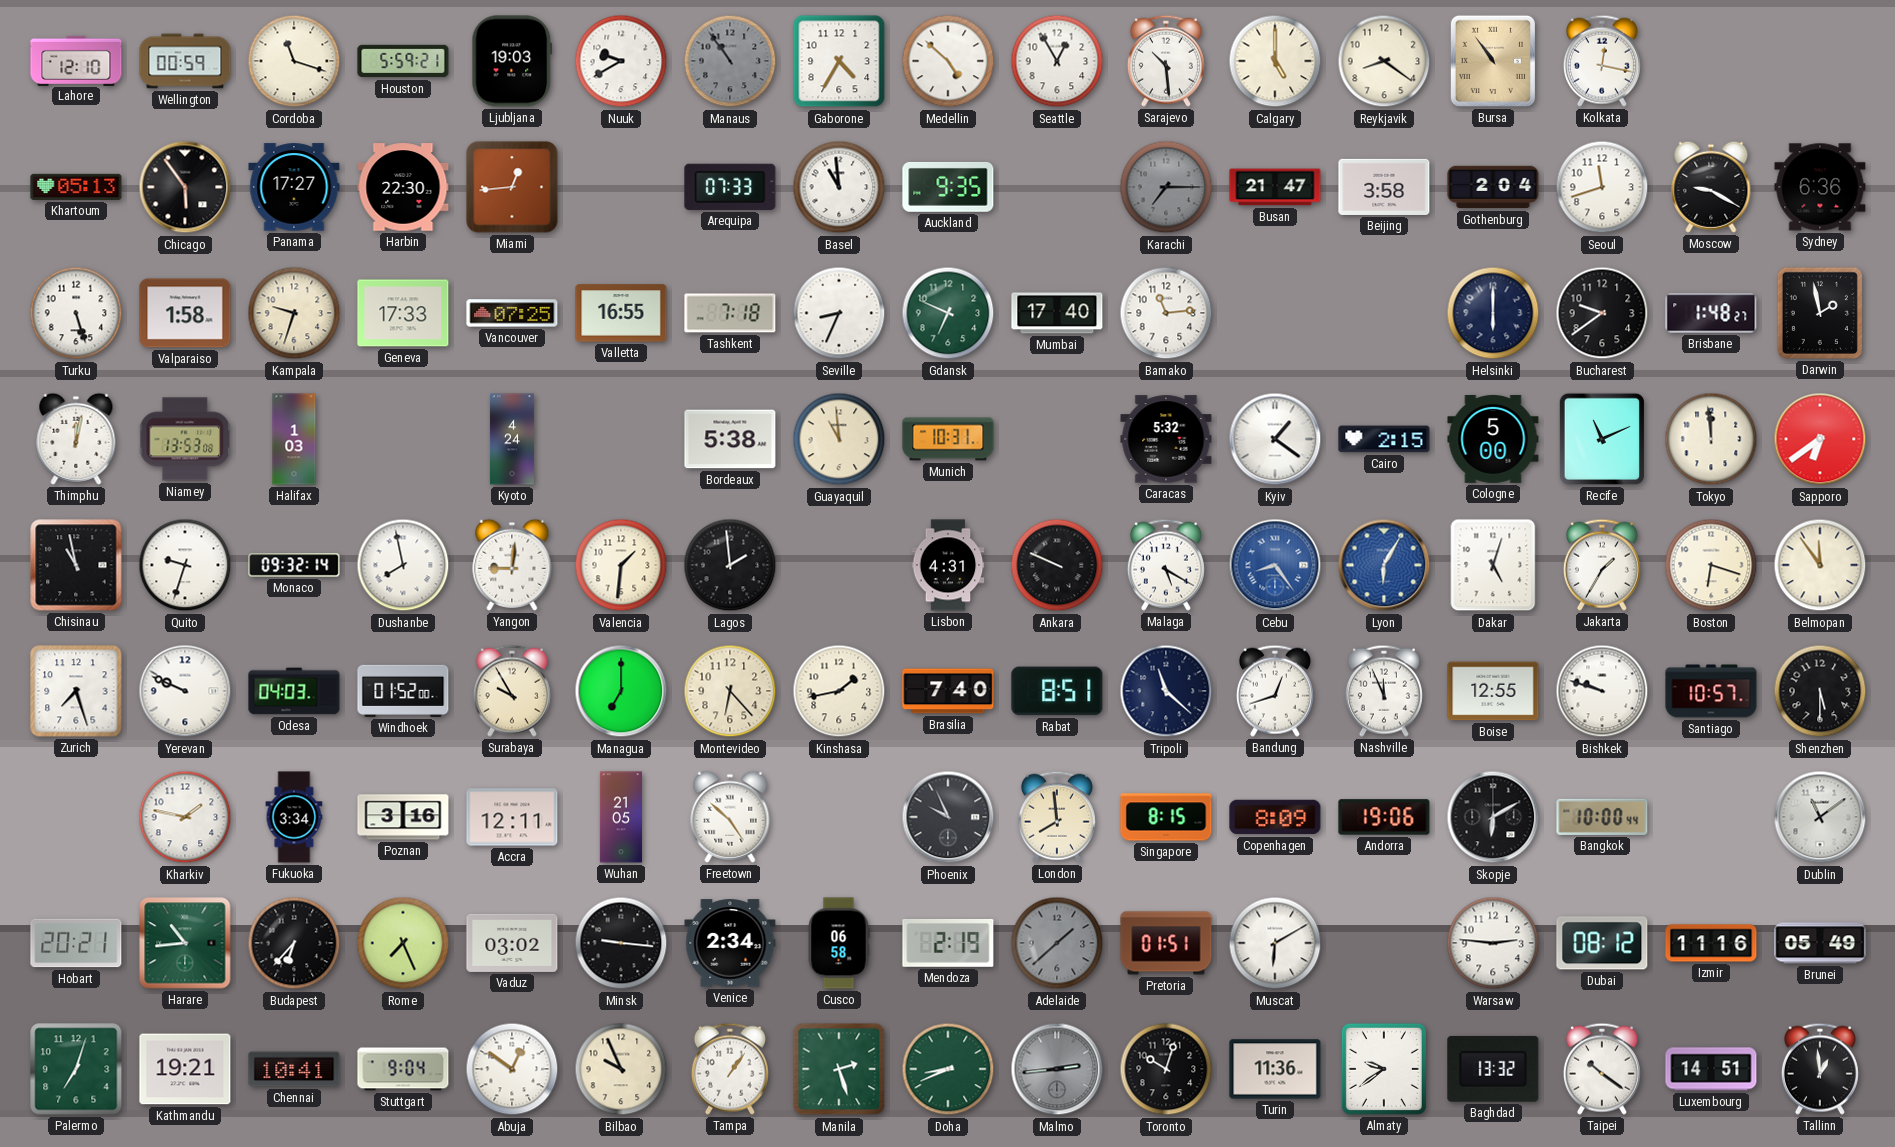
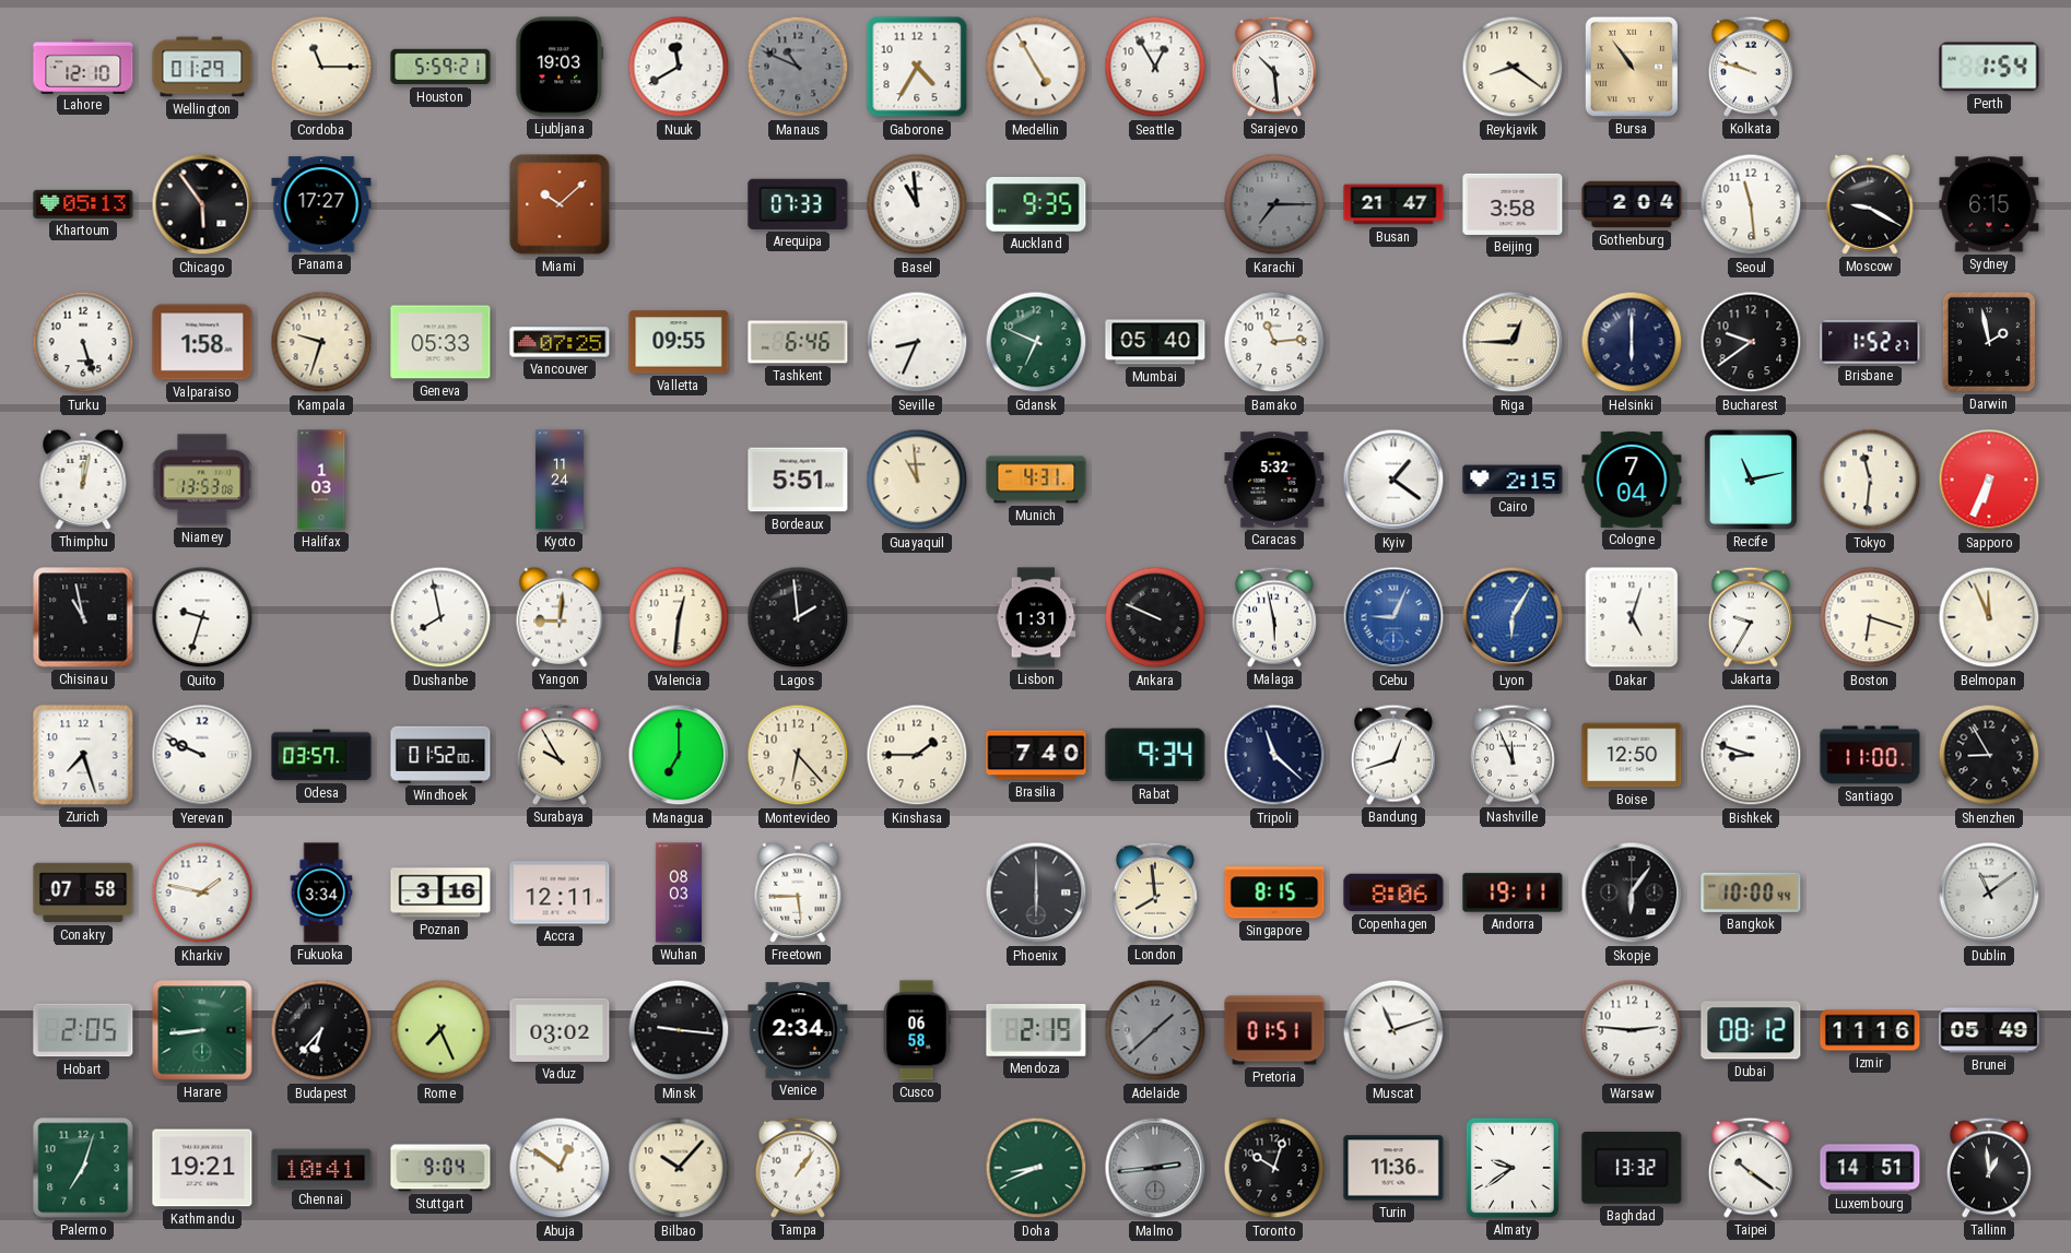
Wellington: 00:59 -> 01:29 (202, 67)
Cordoba: 11:18 -> 11:15 (321, 67)
Nuuk: 9:40 -> 11:40 (679, 67)
Manaus: 10:54 -> 10:49 (798, 67)
Medellin: 4:52 -> 4:55 (1036, 67)
Calgary: 5:00 -> none (1275, 61)
Kolkata: 12:17 -> 9:48 (1751, 67)
Perth: none -> 1:54 (1989, 67)
Harbin: 22:30 -> none (403, 187)
Miami: 12:44 -> 10:08 (560, 204)
Seoul: 11:42 -> 11:29 (1751, 204)
Sydney: 6:36 -> 6:15 (1989, 204)
Geneva: 17:33 -> 05:33 (440, 342)
Valletta: 16:55 -> 09:55 (679, 342)
Tashkent: 7:18 -> 6:46 (798, 342)
Mumbai: 17:40 -> 05:40 (1155, 342)
Riga: none -> 12:45 (1513, 342)
Brisbane: 1:48 -> 1:52 (1870, 342)
Kyoto: 4:24 -> 11:24 (560, 480)
Bordeaux: 5:38 -> 5:51 (798, 480)
Munich: 10:31 -> 4:31 (1036, 480)
Cologne: 5:00 -> 7:04 (1632, 480)
Recife: 11:11 -> 11:13 (1751, 480)
Tokyo: 11:59 -> 11:31 (1870, 480)
Sapporo: 6:39 -> 6:34 (1989, 480)
Monaco: 09:32 -> none (294, 565)
Valencia: 1:31 -> 12:31 (679, 617)
Lisbon: 4:31 -> 1:31 (1036, 617)
Malaga: 5:20 -> 5:58 (1274, 617)
Cebu: 8:24 -> 9:04 (1393, 617)
Jakarta: 1:35 -> 9:35 (1751, 617)
Belmopan: 11:54 -> 11:56 (1989, 617)
Odesa: 04:03 -> 03:57 (321, 755)
Kinshasa: 1:43 -> 1:45 (917, 755)
Rabat: 8:51 -> 9:34 (1155, 755)
Boise: 12:55 -> 12:50 (1632, 755)
Bishkek: 9:48 -> 8:48 (1751, 755)
Santiago: 10:57 -> 11:00 (1870, 755)
Shenzhen: 5:30 -> 8:55 (1989, 755)
Conakry: none -> 07:58 (83, 893)
Wuhan: 21:05 -> 08:03 (679, 893)
Freetown: 4:52 -> 5:45 (798, 893)
Phoenix: 9:56 -> 6:00 (1036, 893)
Copenhagen: 8:09 -> 8:06 (1393, 893)
Andorra: 19:06 -> 19:11 (1513, 893)
Skopje: 6:10 -> 6:06 (1632, 893)
Hobart: 20:21 -> 2:05 (83, 1030)
Harare: 10:44 -> 8:44 (202, 1030)
Muscat: 6:10 -> 11:12 (1393, 1030)
Bilbao: 9:56 -> 10:07 (679, 1168)
Manila: 2:27 -> none (839, 1069)
